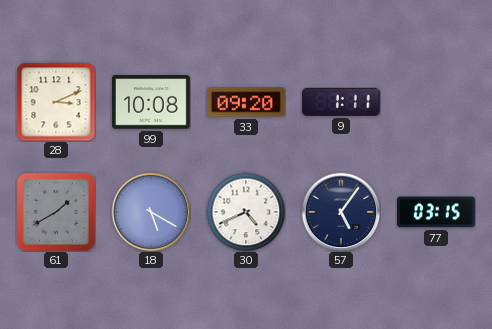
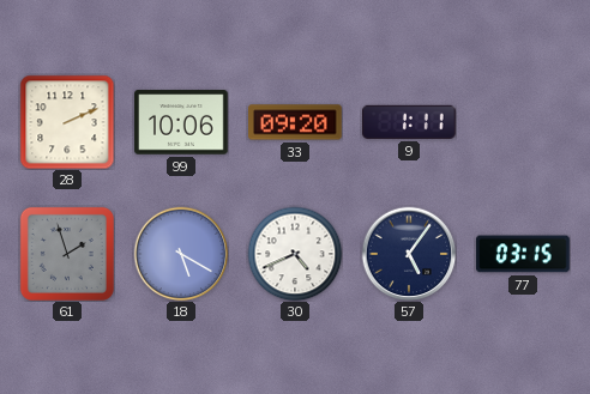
28: 3:11 -> 2:11 (67, 122)
99: 10:08 -> 10:06 (181, 122)
61: 1:40 -> 1:57 (67, 254)
